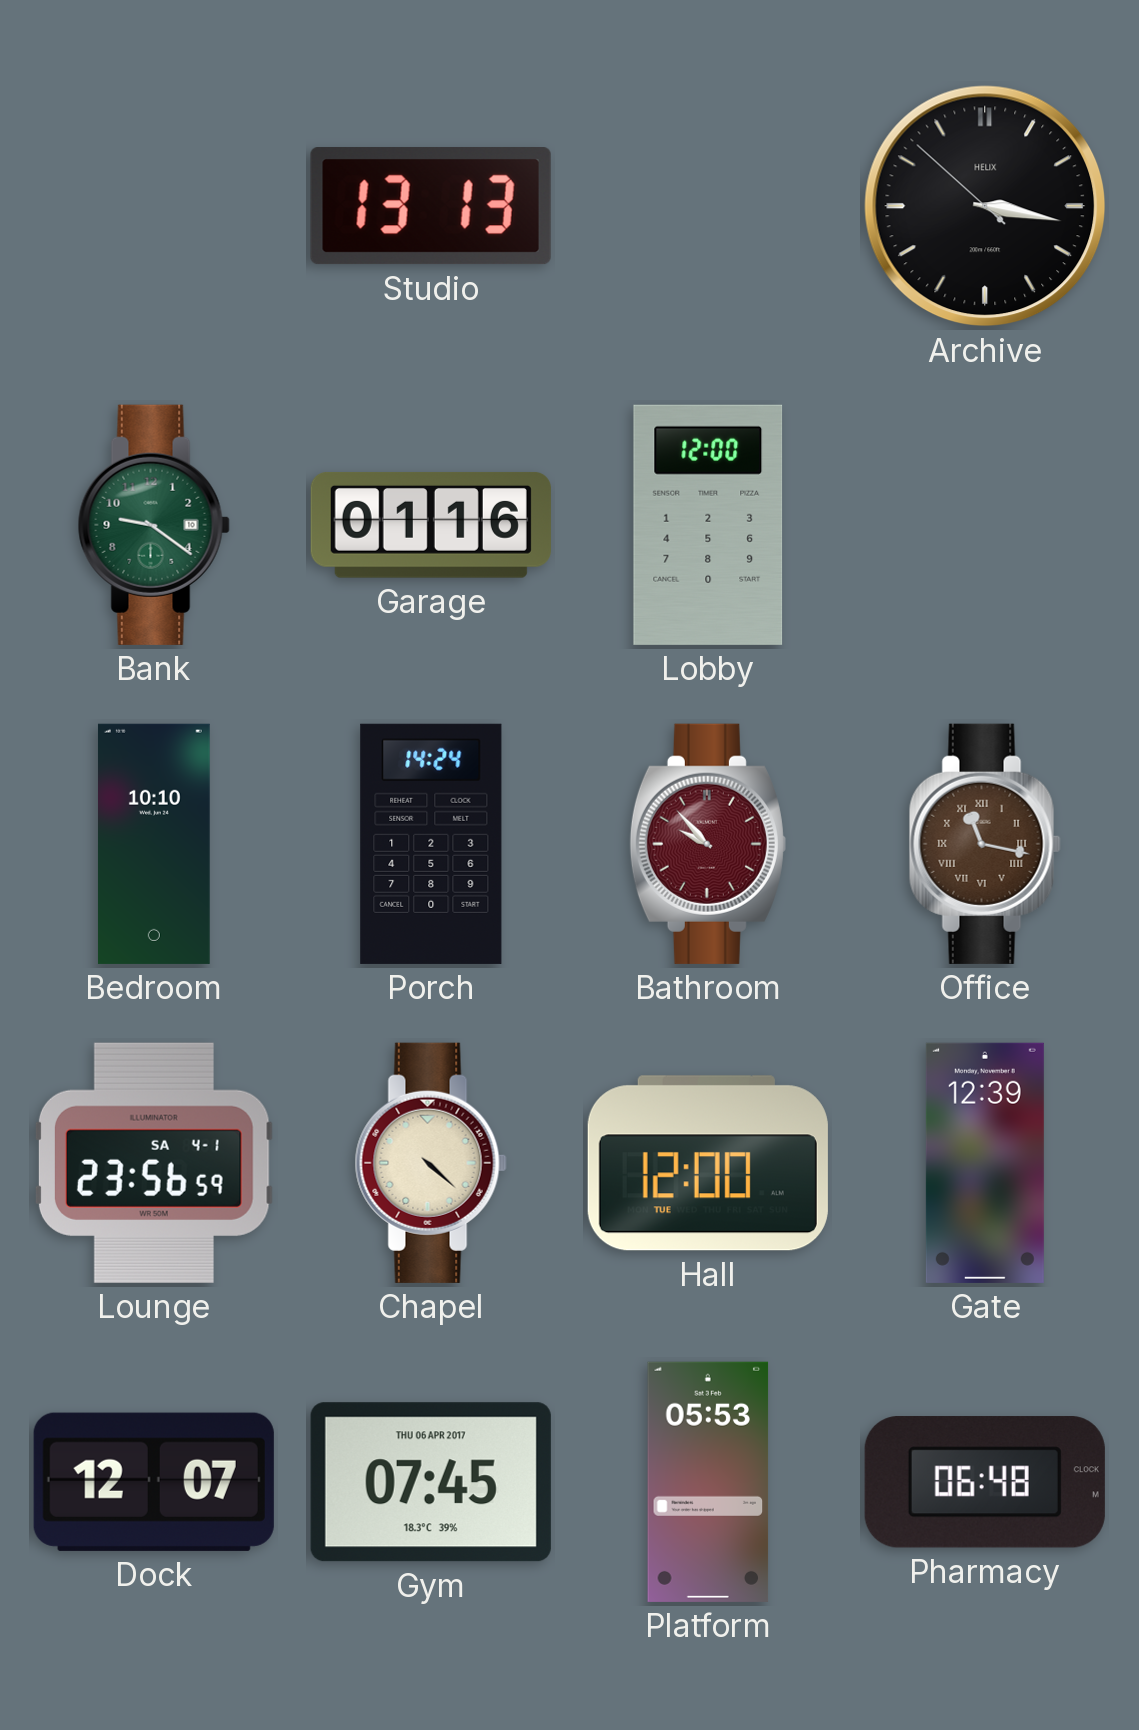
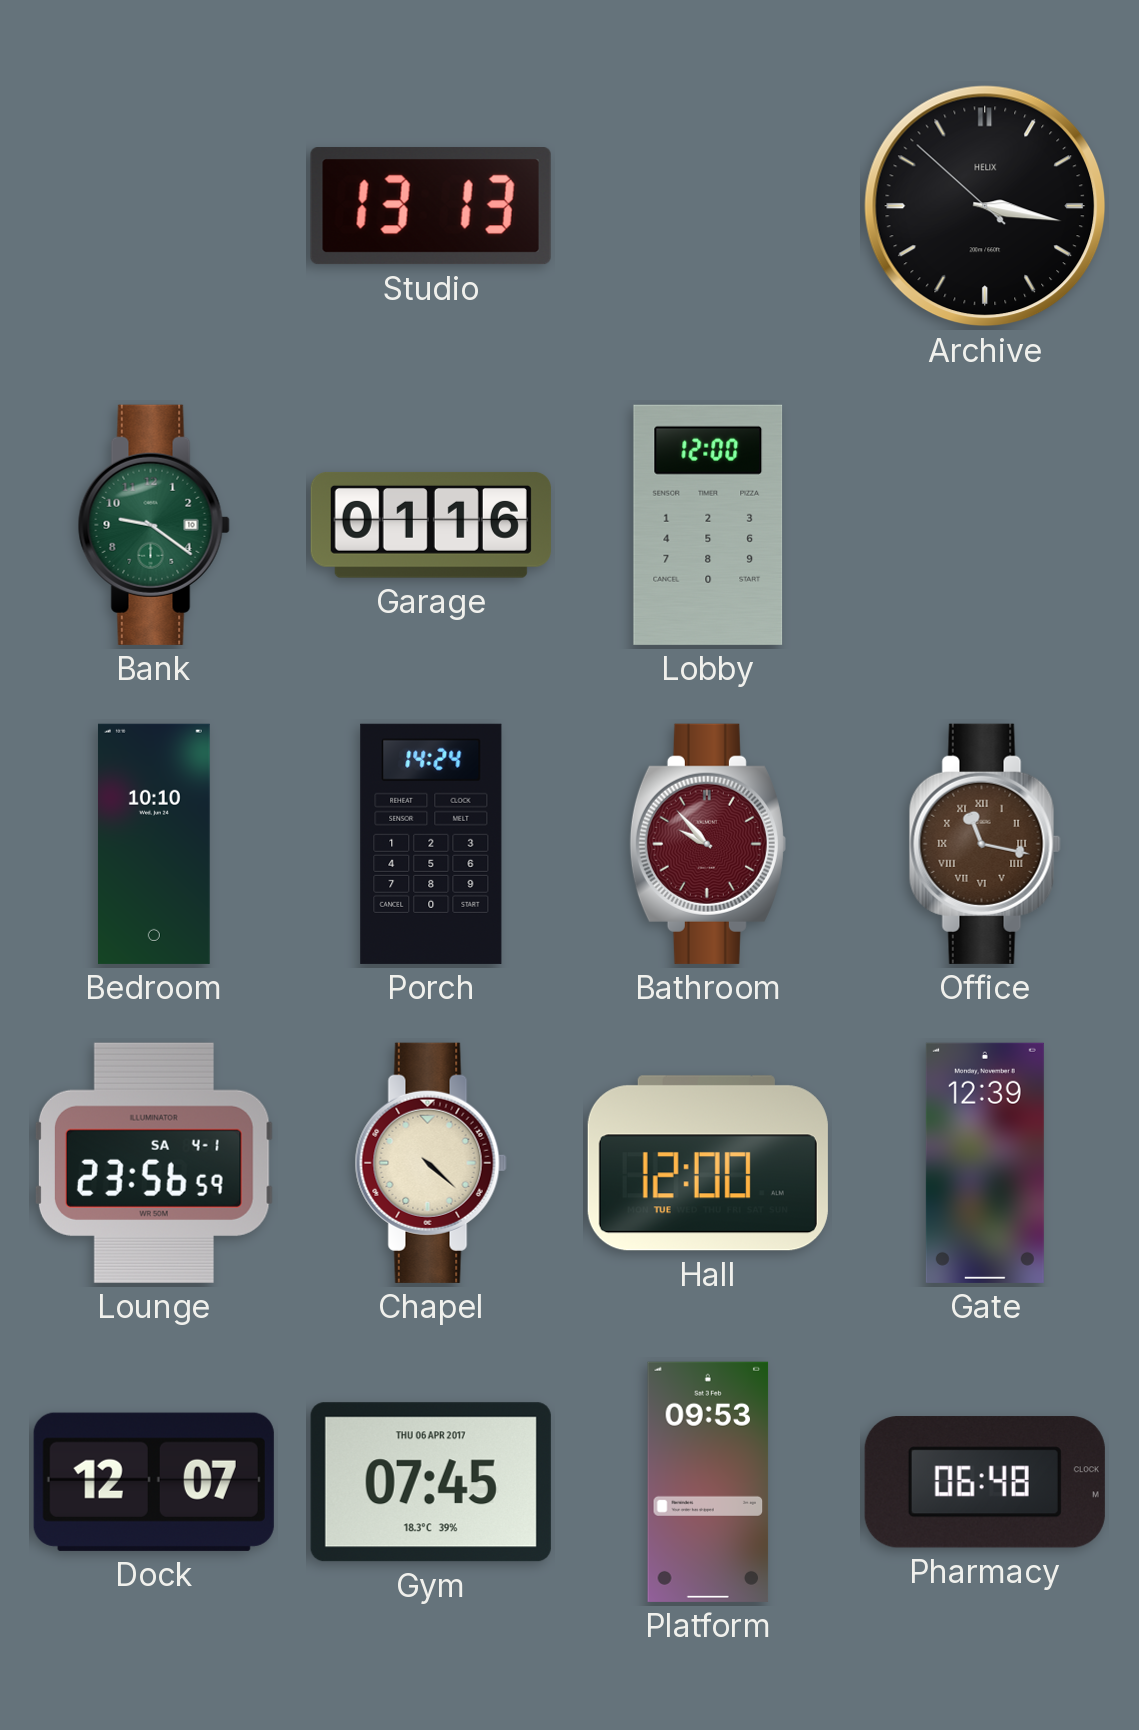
Platform: 05:53 -> 09:53 (708, 1482)
